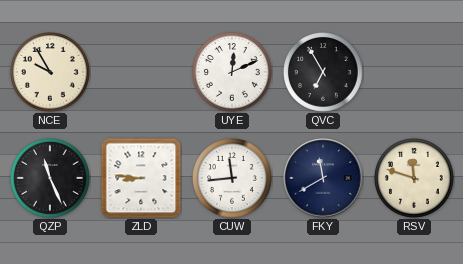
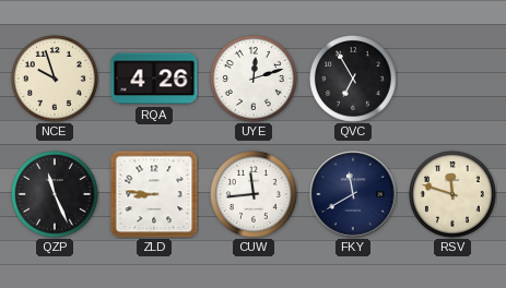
NCE: 9:55 -> 9:57 (56, 80)
RQA: none -> 4:26 (154, 79)
UYE: 12:11 -> 12:12 (255, 80)
